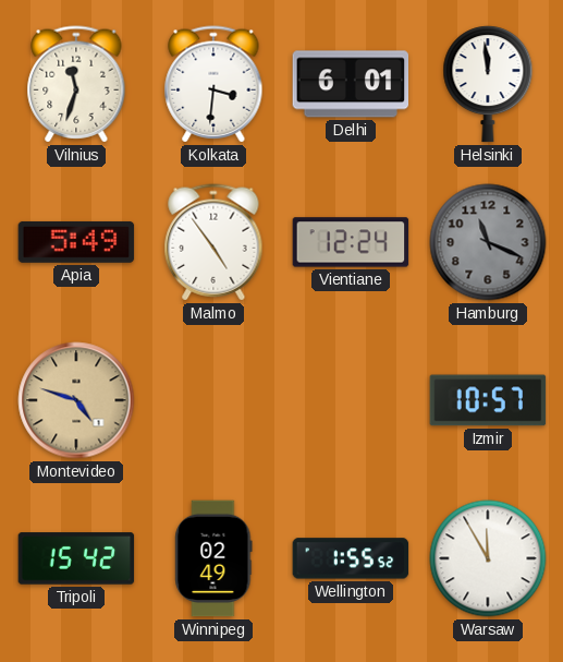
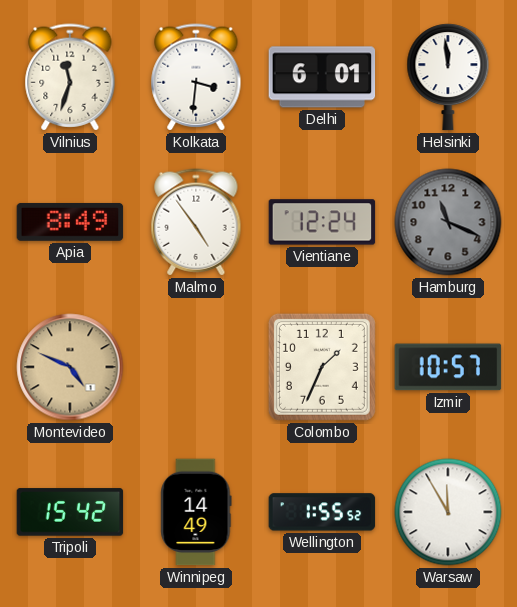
Apia: 5:49 -> 8:49 (70, 222)
Montevideo: 4:48 -> 4:49 (70, 367)
Colombo: none -> 1:34 (322, 367)
Winnipeg: 02:49 -> 14:49 (196, 512)
